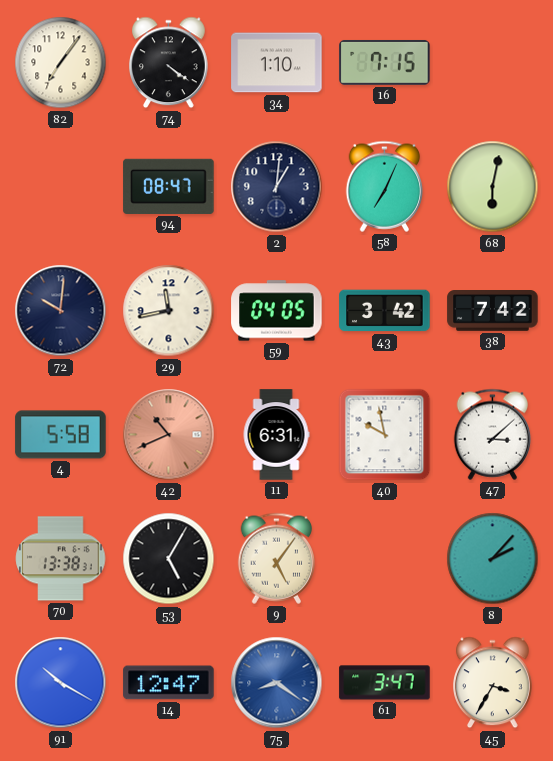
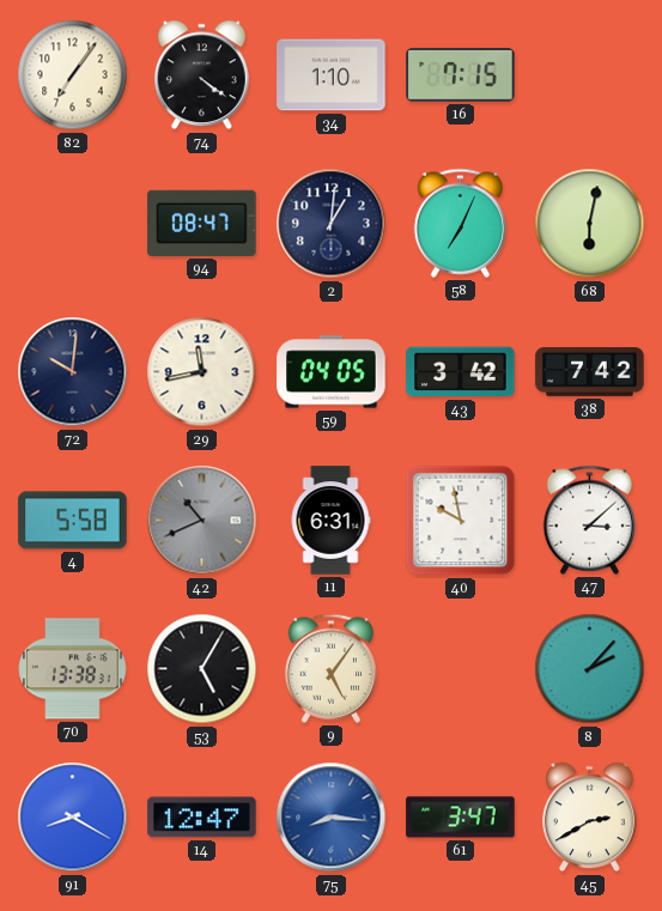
42 dial: salmon -> grey (202, 521)
91: 10:20 -> 8:20 (73, 818)
75: 8:21 -> 8:16 (332, 818)
45: 3:35 -> 2:40 (590, 818)
